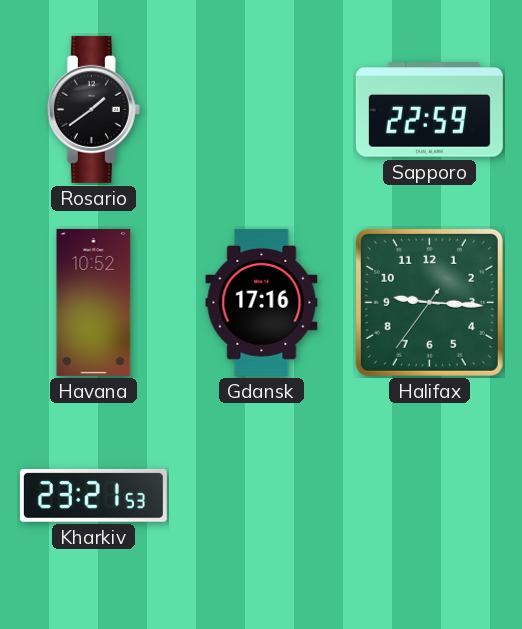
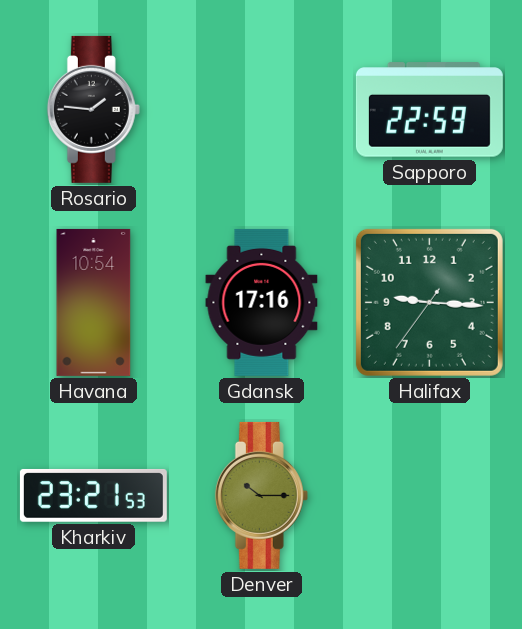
Rosario: 1:39 -> 1:46 (93, 109)
Havana: 10:52 -> 10:54 (94, 302)
Denver: none -> 10:15 (261, 495)
